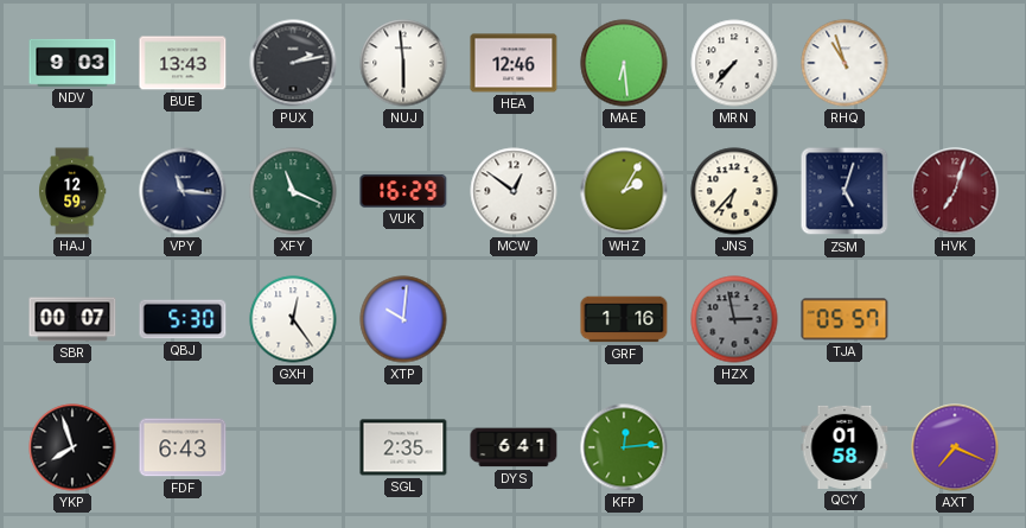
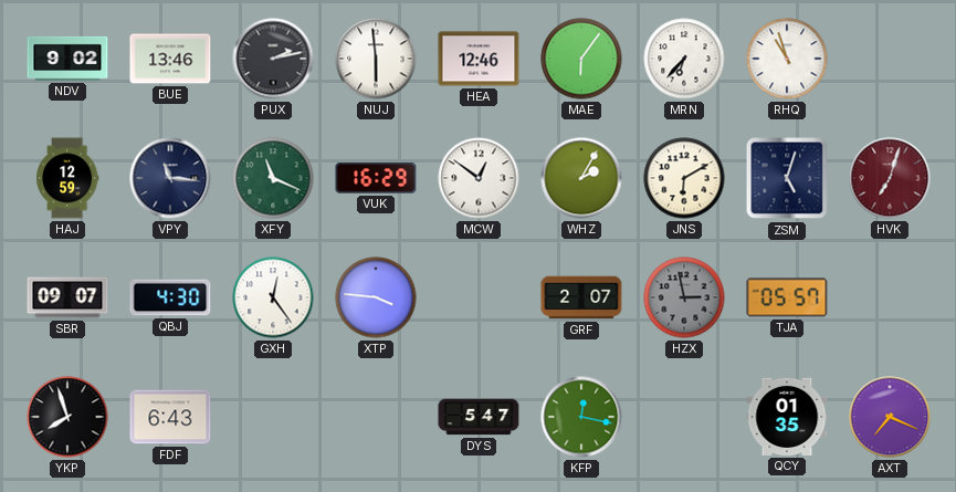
NDV: 9:03 -> 9:02 (67, 59)
BUE: 13:43 -> 13:46 (170, 59)
MAE: 6:29 -> 6:06 (581, 59)
MRN: 7:37 -> 6:37 (684, 59)
JNS: 6:37 -> 6:10 (684, 178)
SBR: 00:07 -> 09:07 (67, 297)
QBJ: 5:30 -> 4:30 (170, 297)
XTP: 10:01 -> 3:46 (376, 297)
GRF: 1:16 -> 2:07 (581, 297)
SGL: 2:35 -> none (403, 447)
DYS: 6:41 -> 5:47 (479, 417)
KFP: 12:14 -> 12:17 (581, 417)
QCY: 01:58 -> 01:35 (787, 417)
